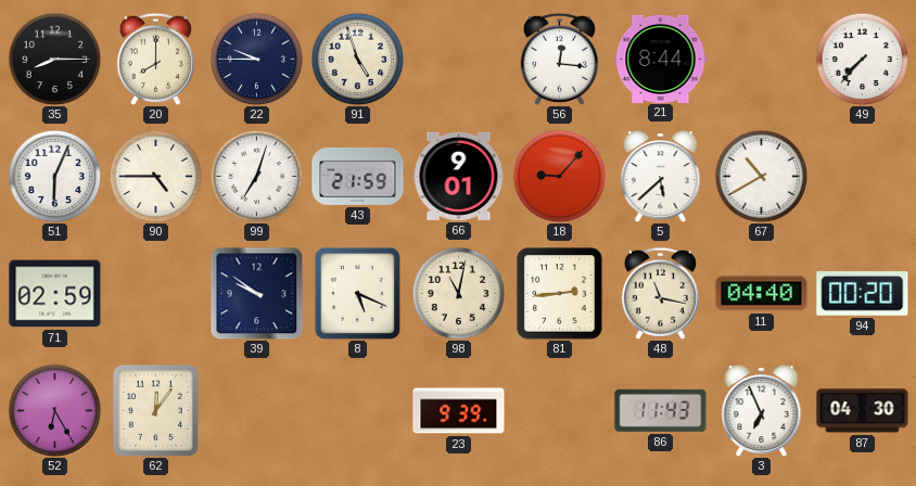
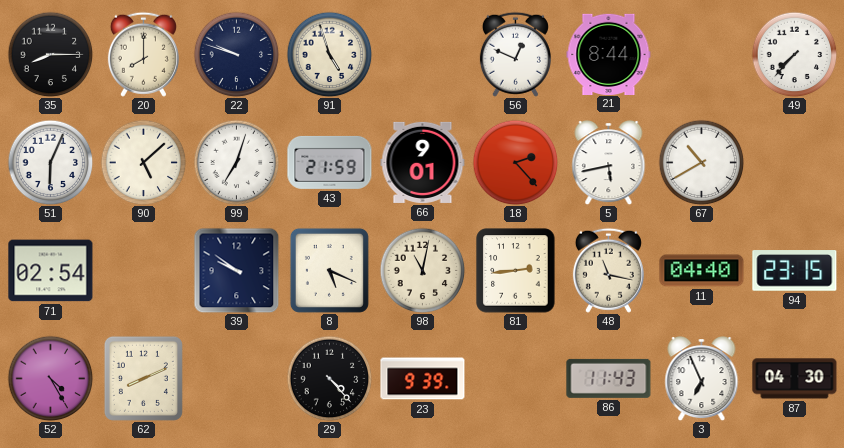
22: 9:45 -> 9:48 (236, 54)
56: 12:16 -> 12:49 (515, 54)
90: 4:45 -> 5:08 (143, 162)
18: 9:07 -> 2:23 (515, 162)
5: 5:38 -> 5:43 (609, 163)
71: 02:59 -> 02:54 (51, 271)
94: 00:20 -> 23:15 (795, 271)
52: 6:25 -> 4:25 (50, 378)
62: 12:06 -> 8:11 (143, 378)
29: none -> 4:23 (329, 378)
